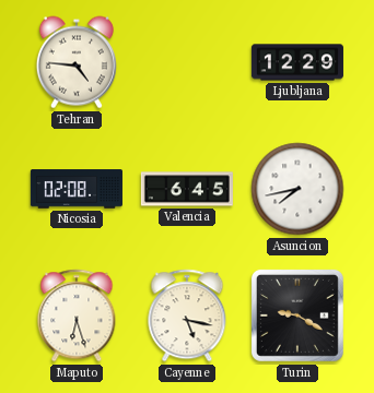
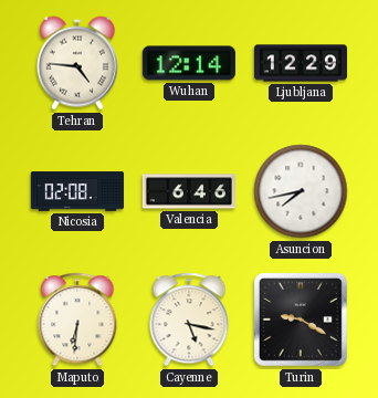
Wuhan: none -> 12:14 (189, 63)
Valencia: 6:45 -> 6:46 (189, 191)
Maputo: 6:27 -> 6:31 (77, 320)
